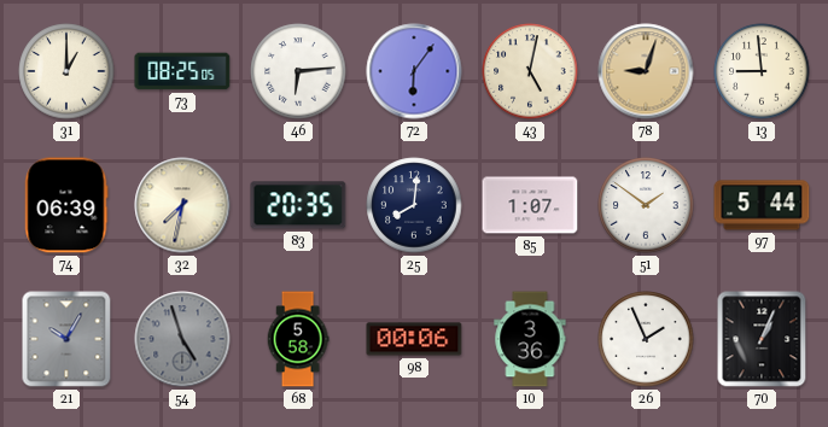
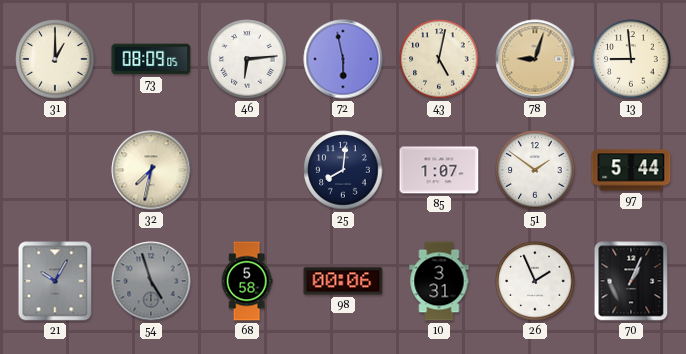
73: 08:25 -> 08:09 (151, 59)
72: 6:06 -> 5:58 (343, 59)
74: 06:39 -> none (66, 205)
83: 20:35 -> none (298, 205)
10: 3:36 -> 3:31 (439, 281)
